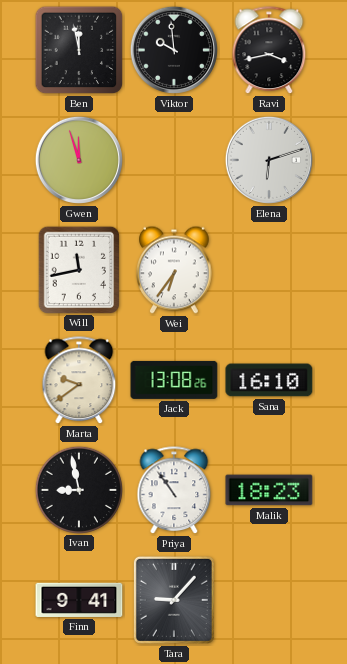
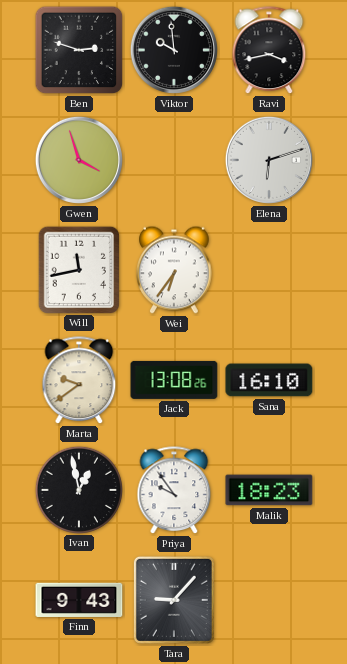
Ben: 11:58 -> 2:48 (79, 50)
Gwen: 11:57 -> 3:57 (79, 160)
Ivan: 8:58 -> 12:58 (78, 489)
Priya: 10:54 -> 9:54 (174, 491)
Finn: 9:41 -> 9:43 (79, 600)
